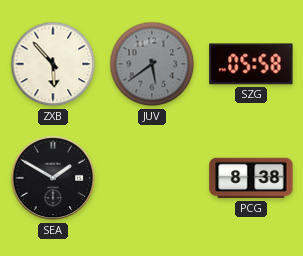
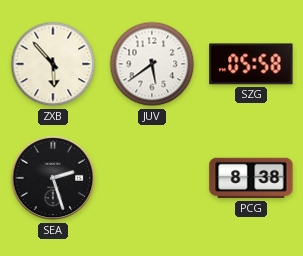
JUV dial: grey -> white (152, 64)
SEA: 1:50 -> 2:27 (53, 178)
